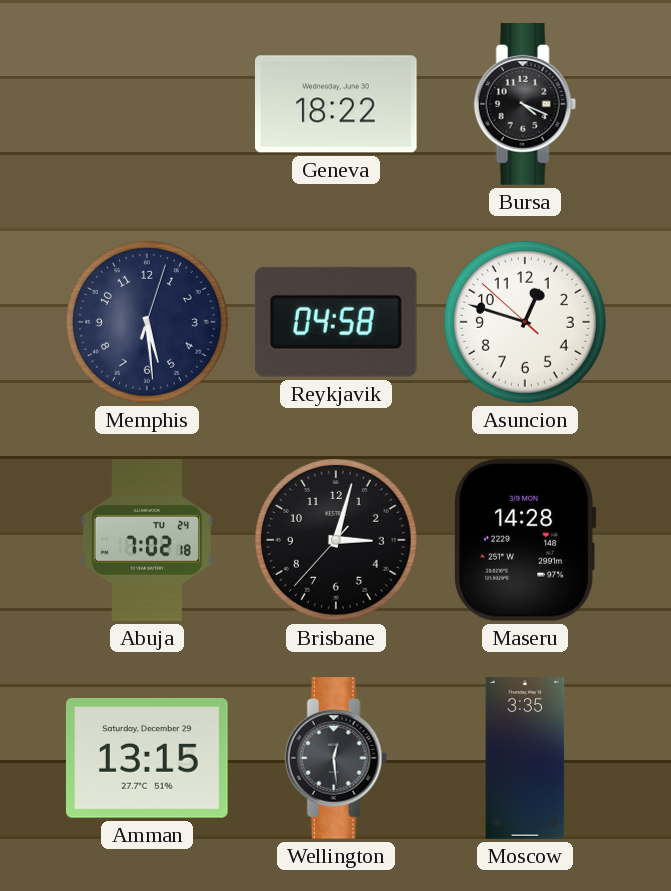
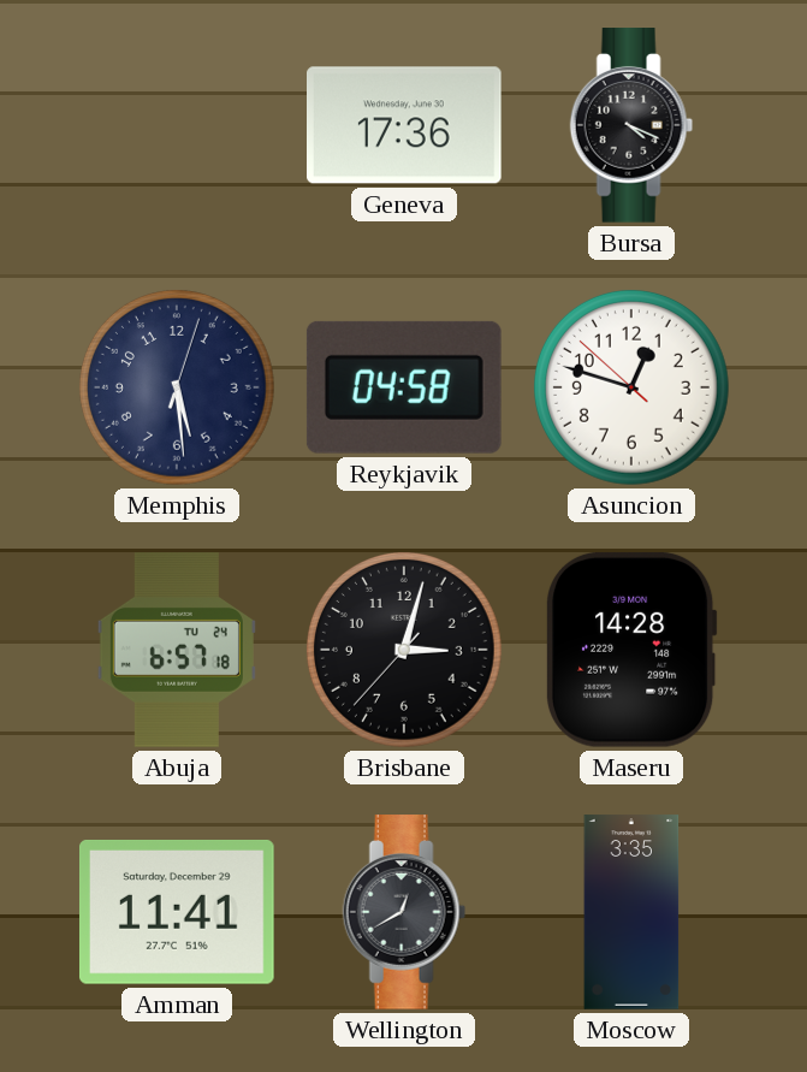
Geneva: 18:22 -> 17:36 (405, 125)
Abuja: 7:02 -> 6:57 (177, 650)
Amman: 13:15 -> 11:41 (177, 912)
Wellington: 12:29 -> 12:40 (404, 912)
